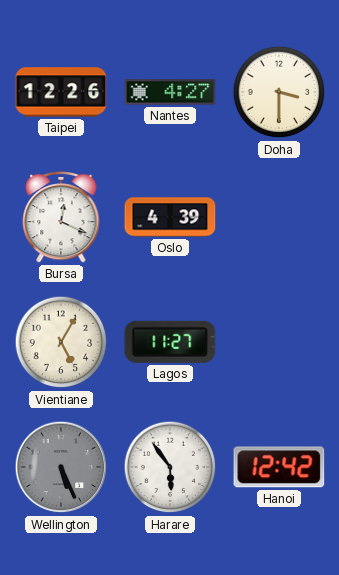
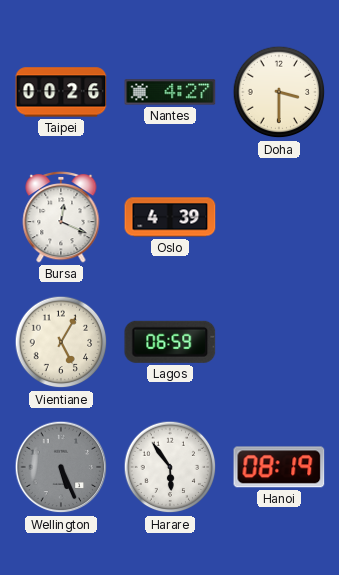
Taipei: 12:26 -> 00:26 (61, 92)
Lagos: 11:27 -> 06:59 (170, 342)
Hanoi: 12:42 -> 08:19 (279, 467)
